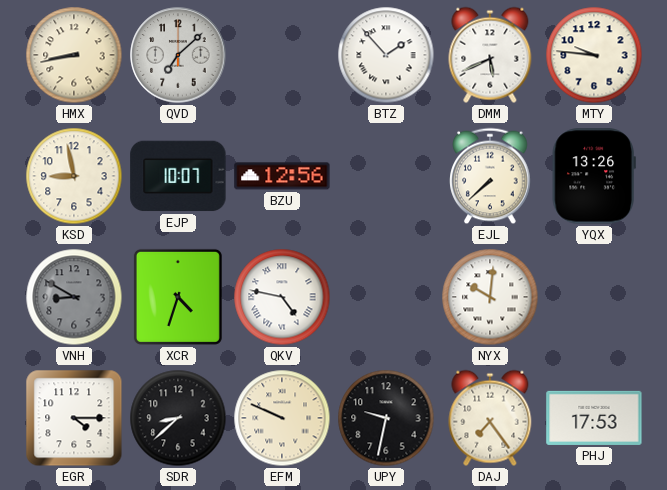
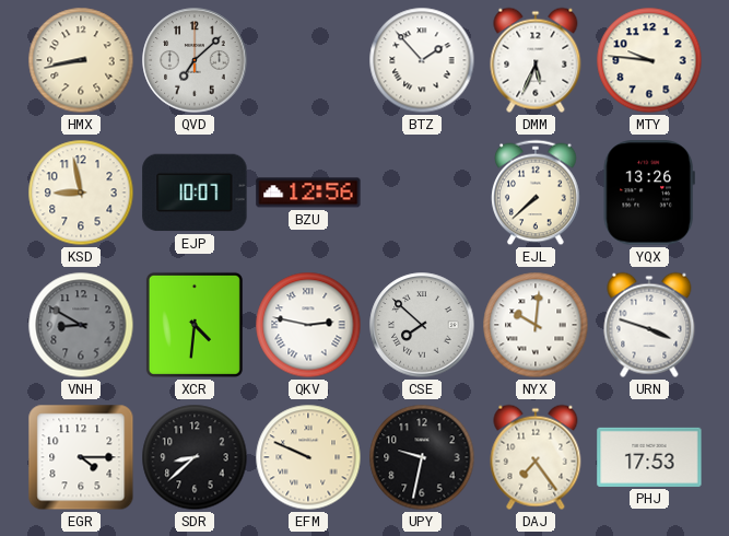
DMM: 5:41 -> 5:34 (536, 60)
XCR: 4:33 -> 4:31 (195, 325)
QKV: 4:47 -> 2:47 (308, 325)
CSE: none -> 7:52 (422, 325)
URN: none -> 3:48 (649, 325)
